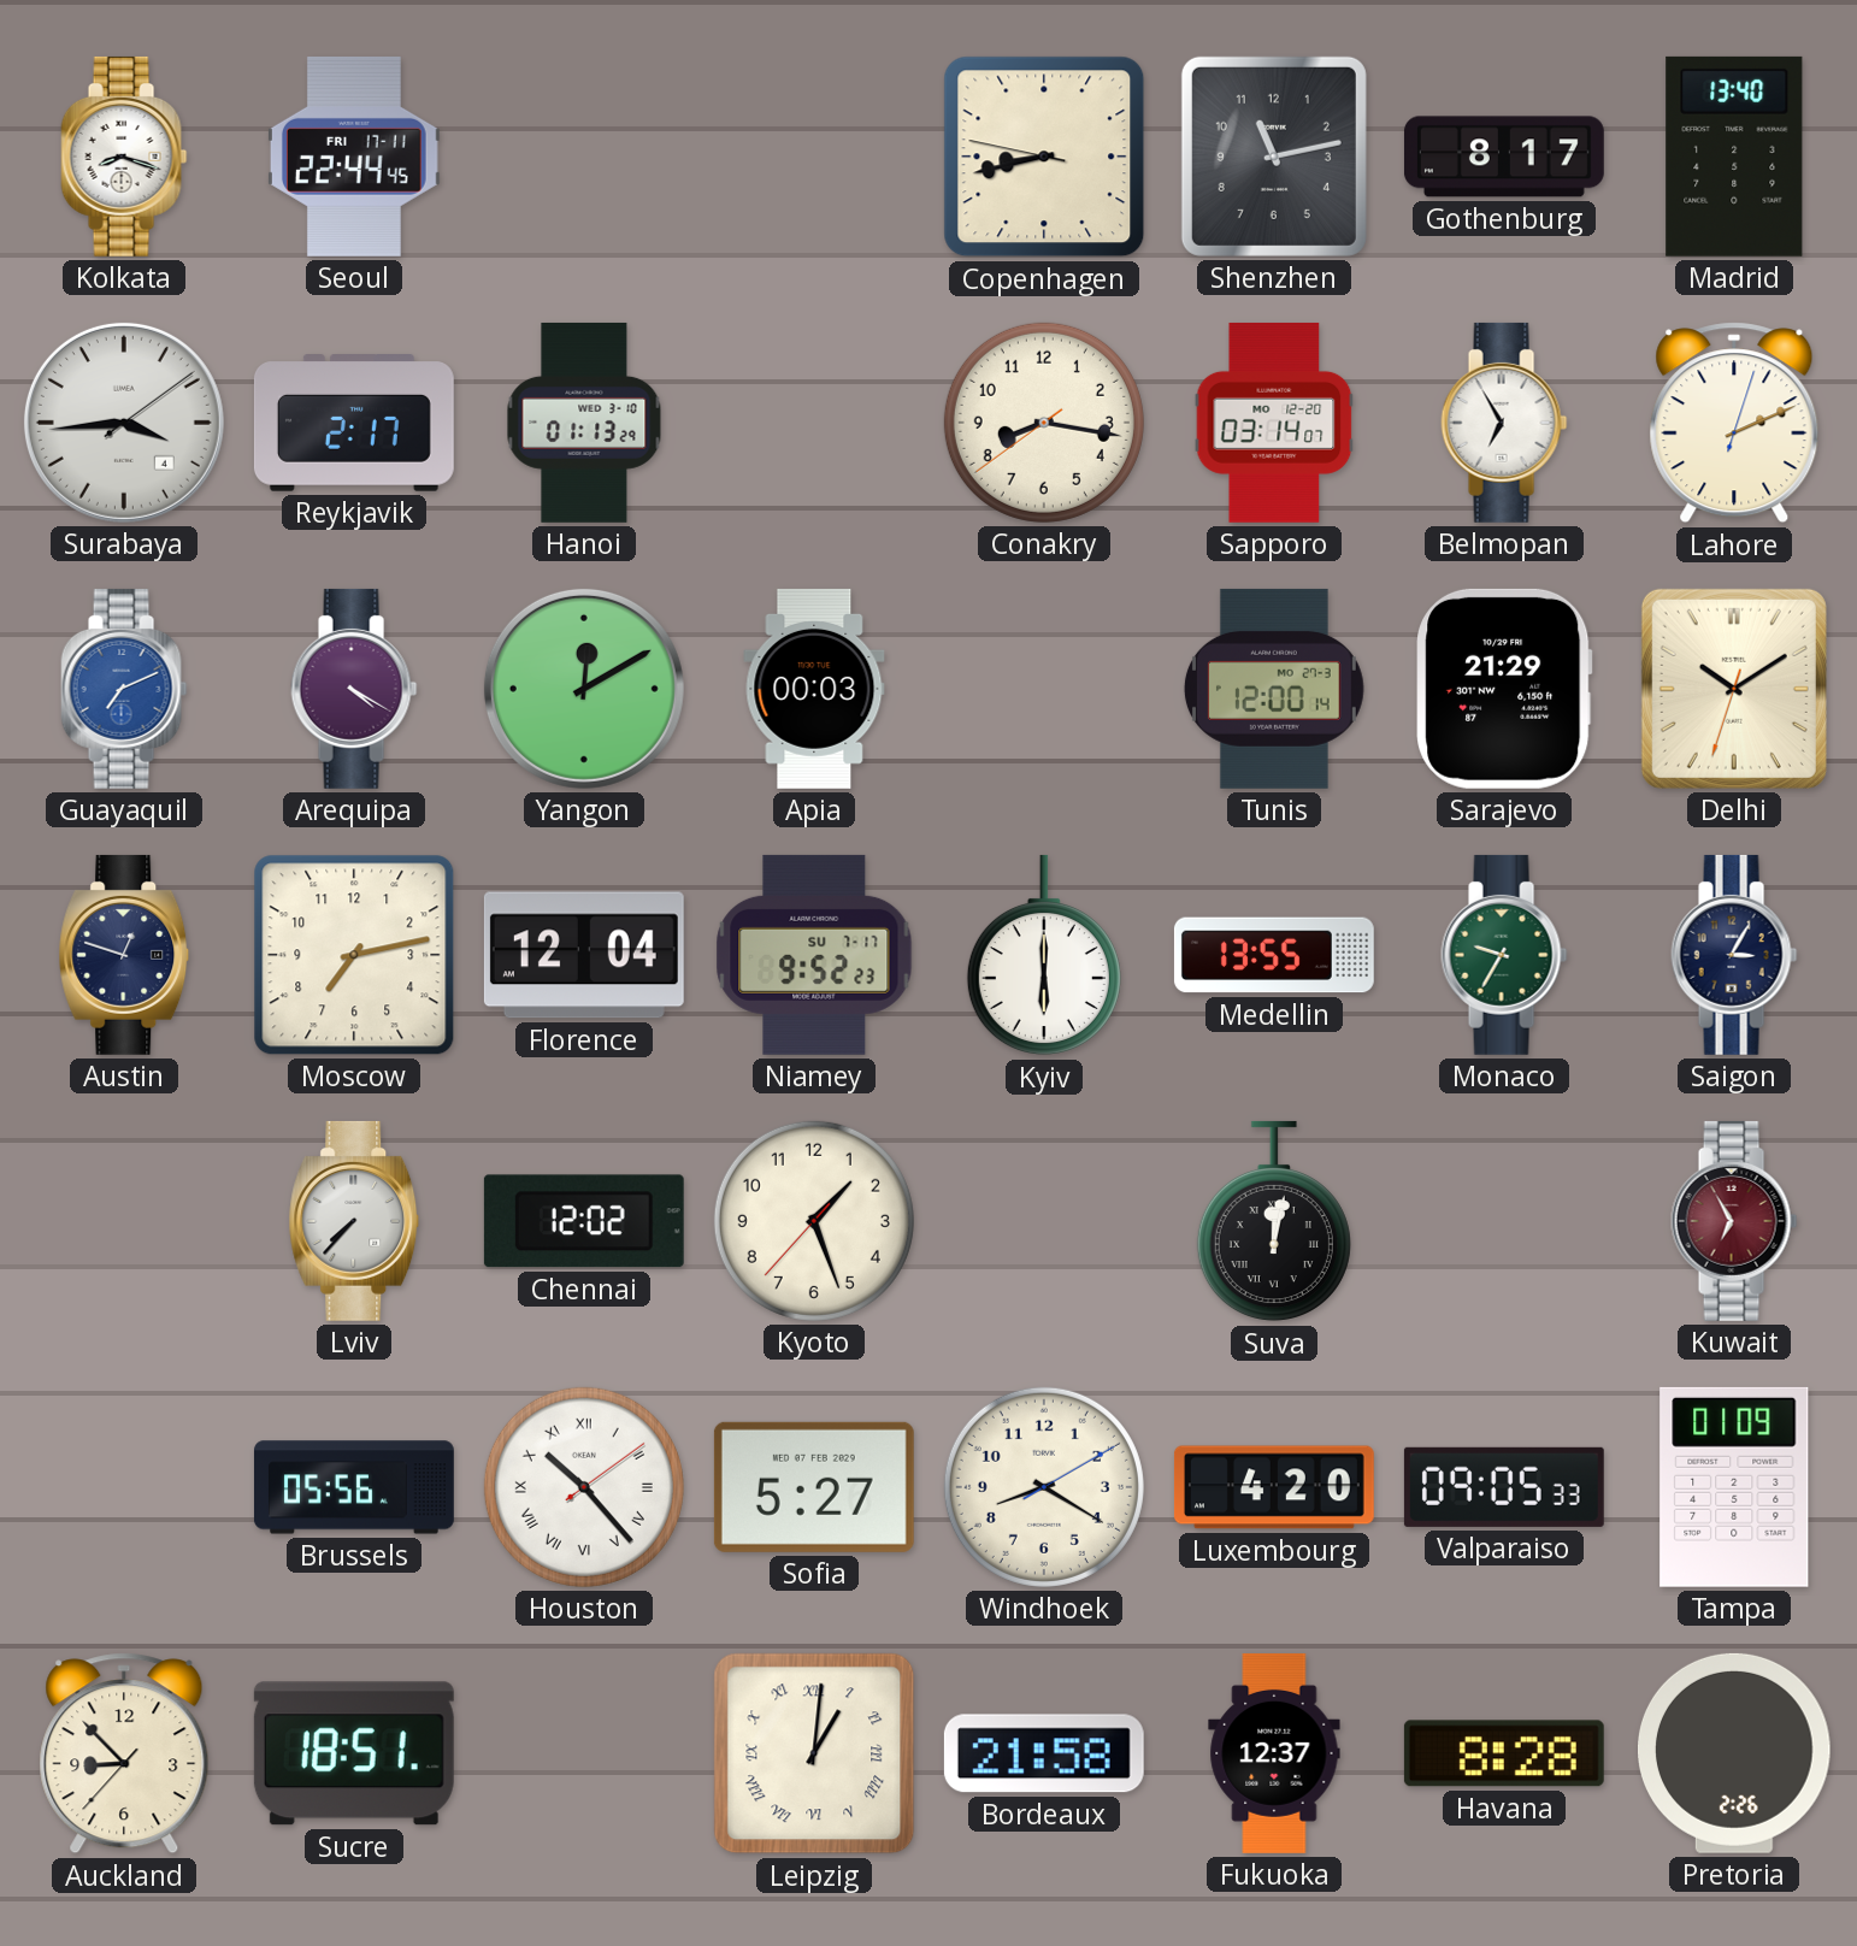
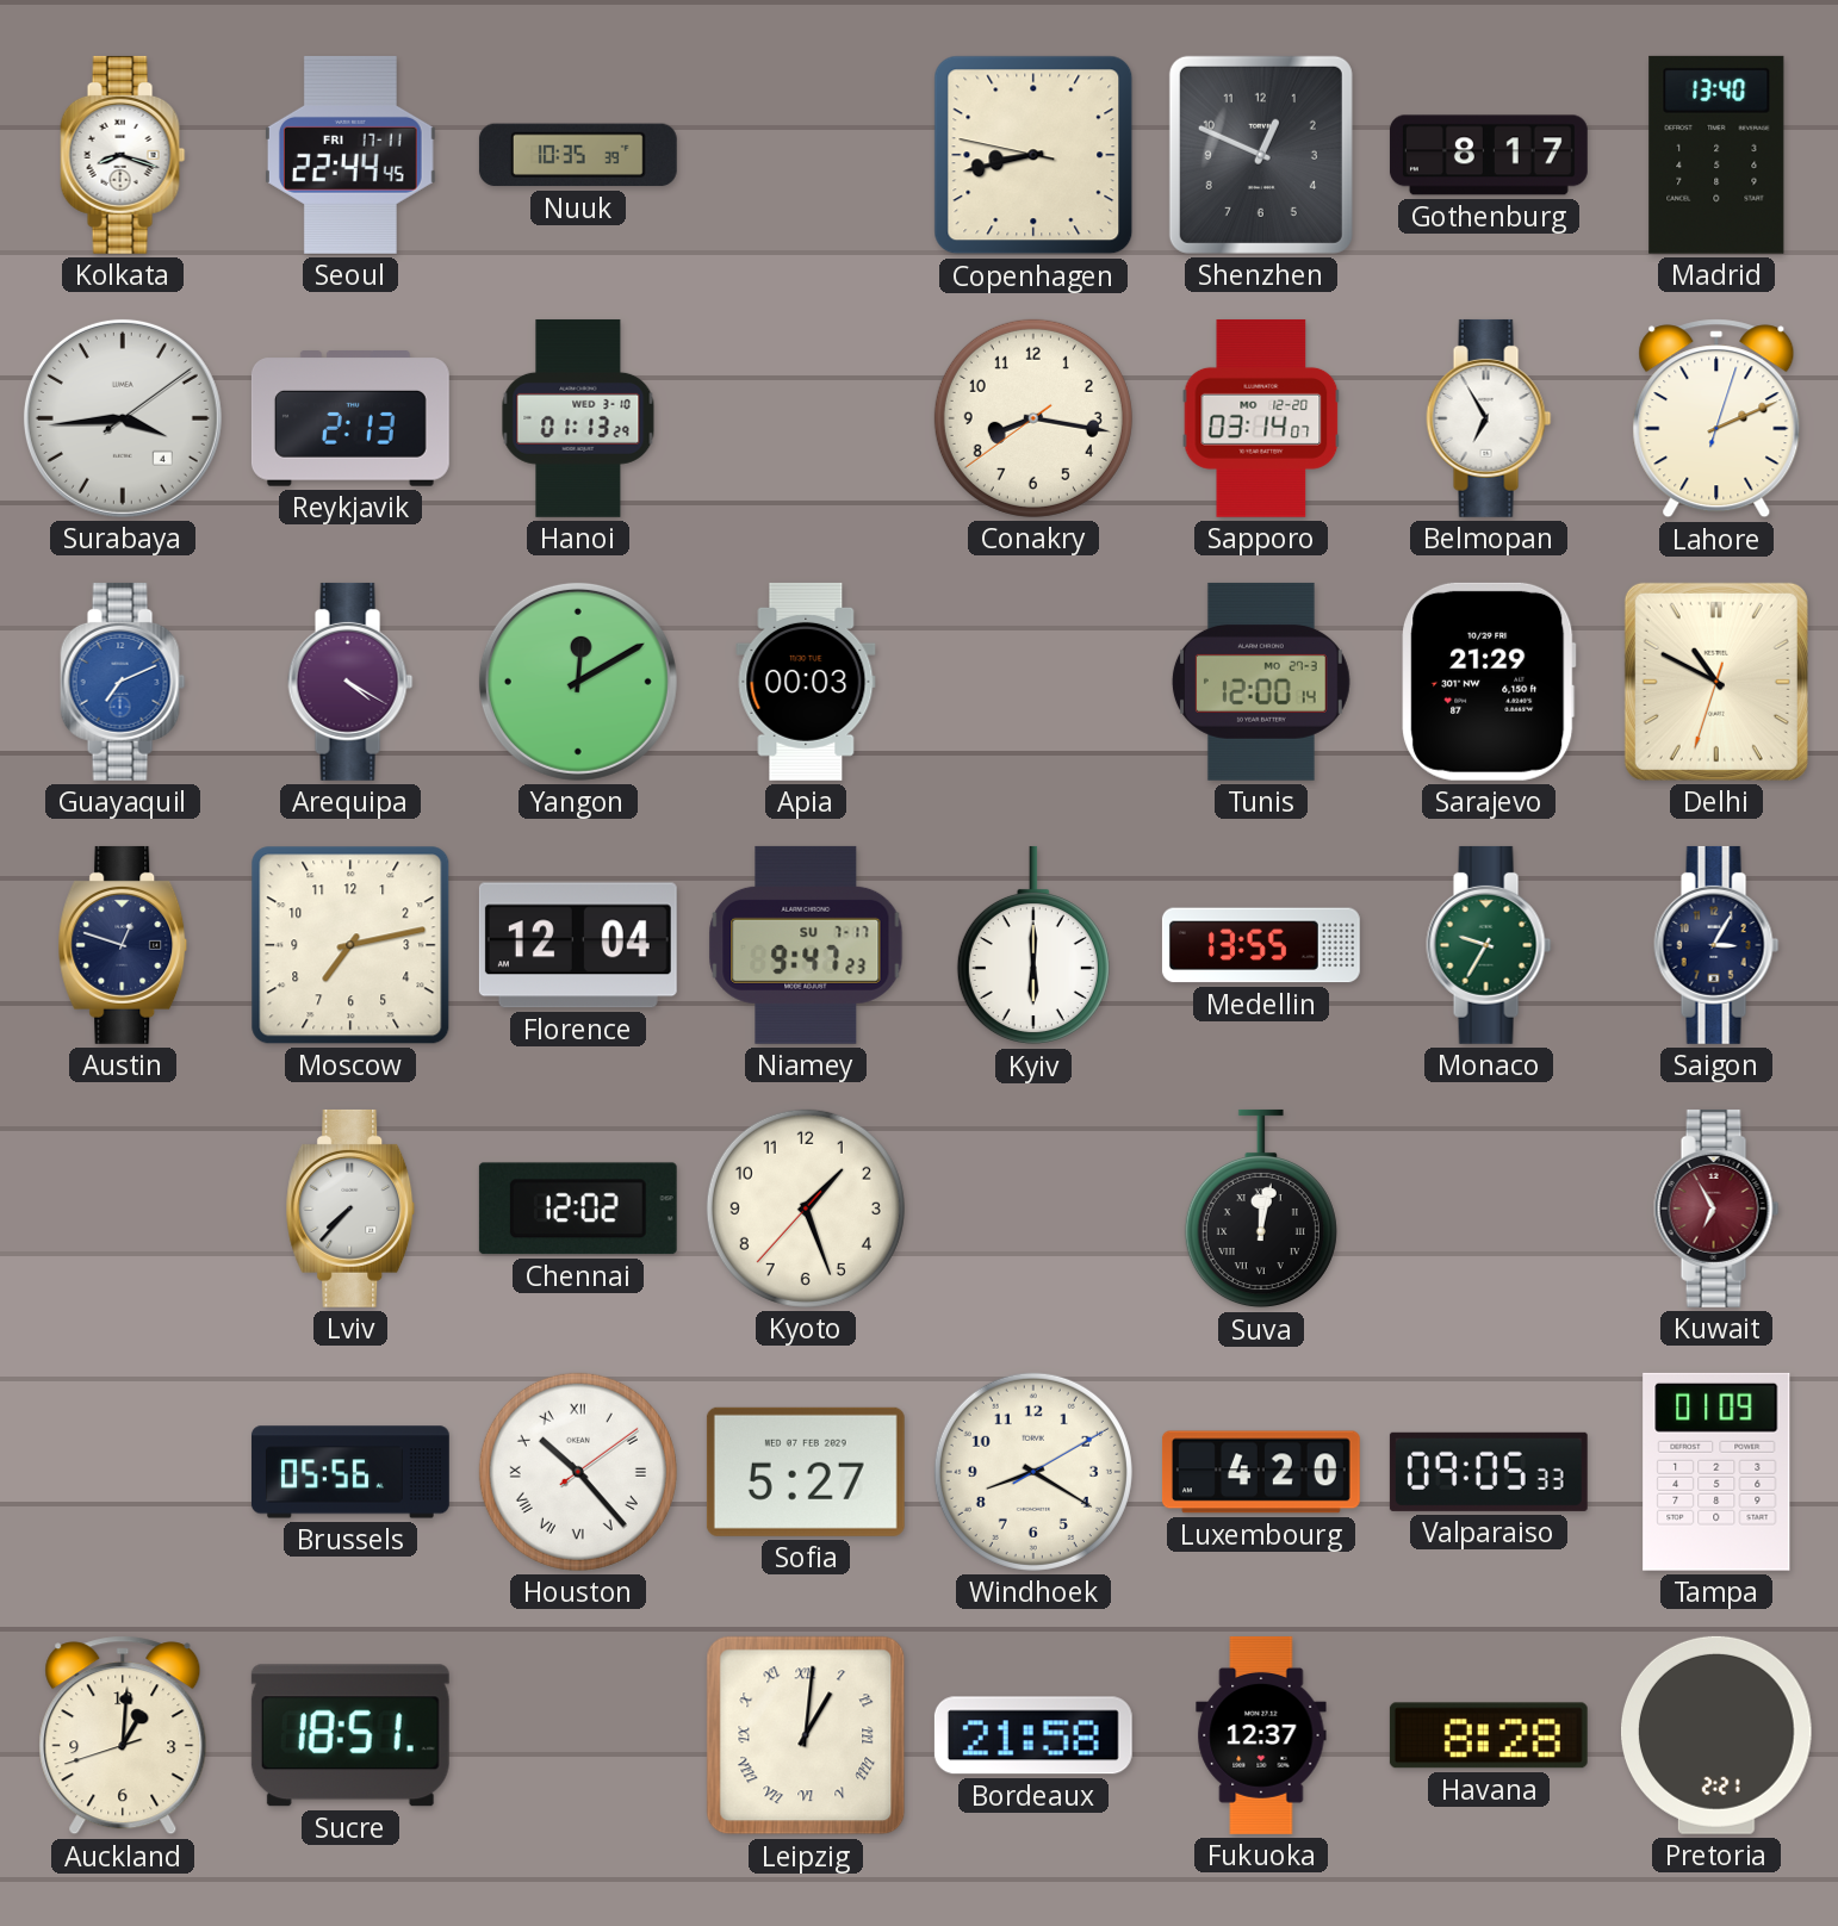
Nuuk: none -> 10:35 (578, 155)
Shenzhen: 11:13 -> 12:49 (1261, 155)
Reykjavik: 2:17 -> 2:13 (350, 418)
Delhi: 10:09 -> 10:49 (1716, 682)
Niamey: 9:52 -> 9:47 (806, 945)
Auckland: 8:52 -> 1:00 (123, 1735)
Pretoria: 2:26 -> 2:21 (1718, 1735)
